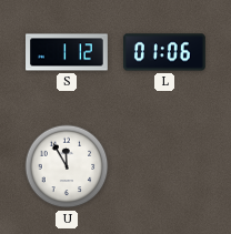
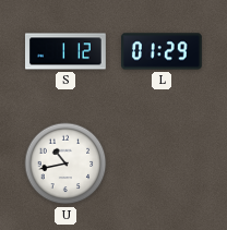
L: 01:06 -> 01:29 (163, 51)
U: 11:55 -> 10:43 (65, 164)
